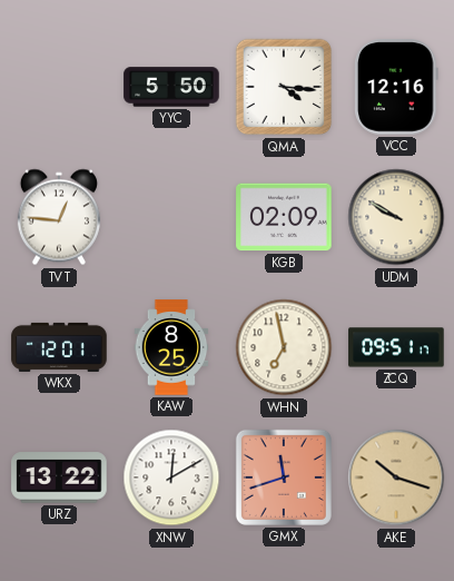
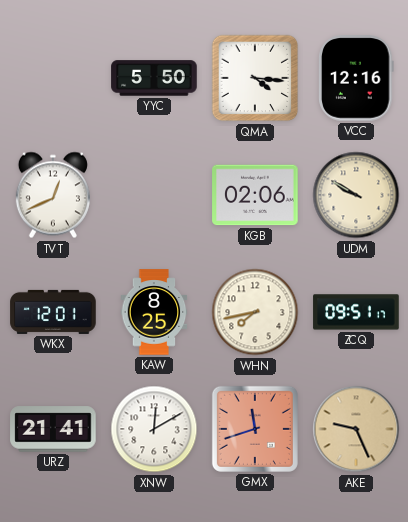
TVT: 12:46 -> 12:41 (53, 195)
KGB: 02:09 -> 02:06 (255, 195)
WHN: 6:58 -> 7:43 (255, 312)
URZ: 13:22 -> 21:41 (53, 429)
AKE: 10:18 -> 9:26 (356, 429)
